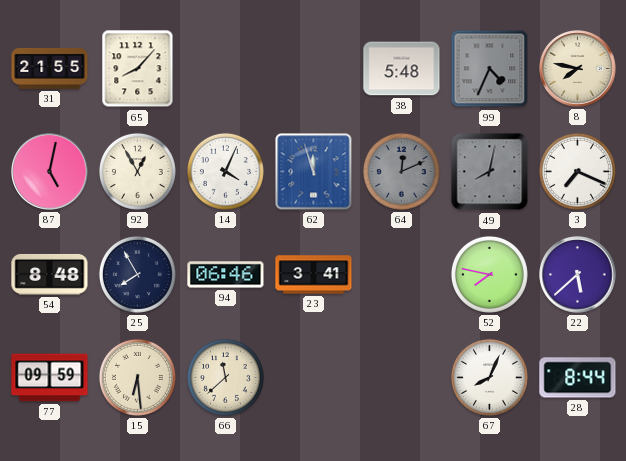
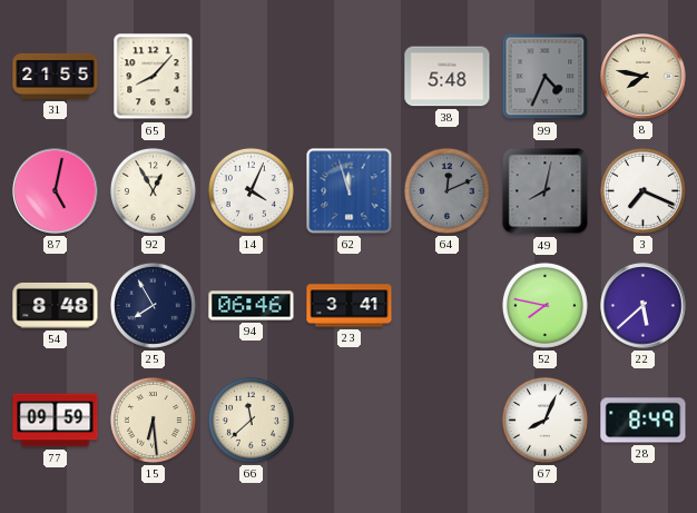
28: 8:44 -> 8:49 (644, 421)
